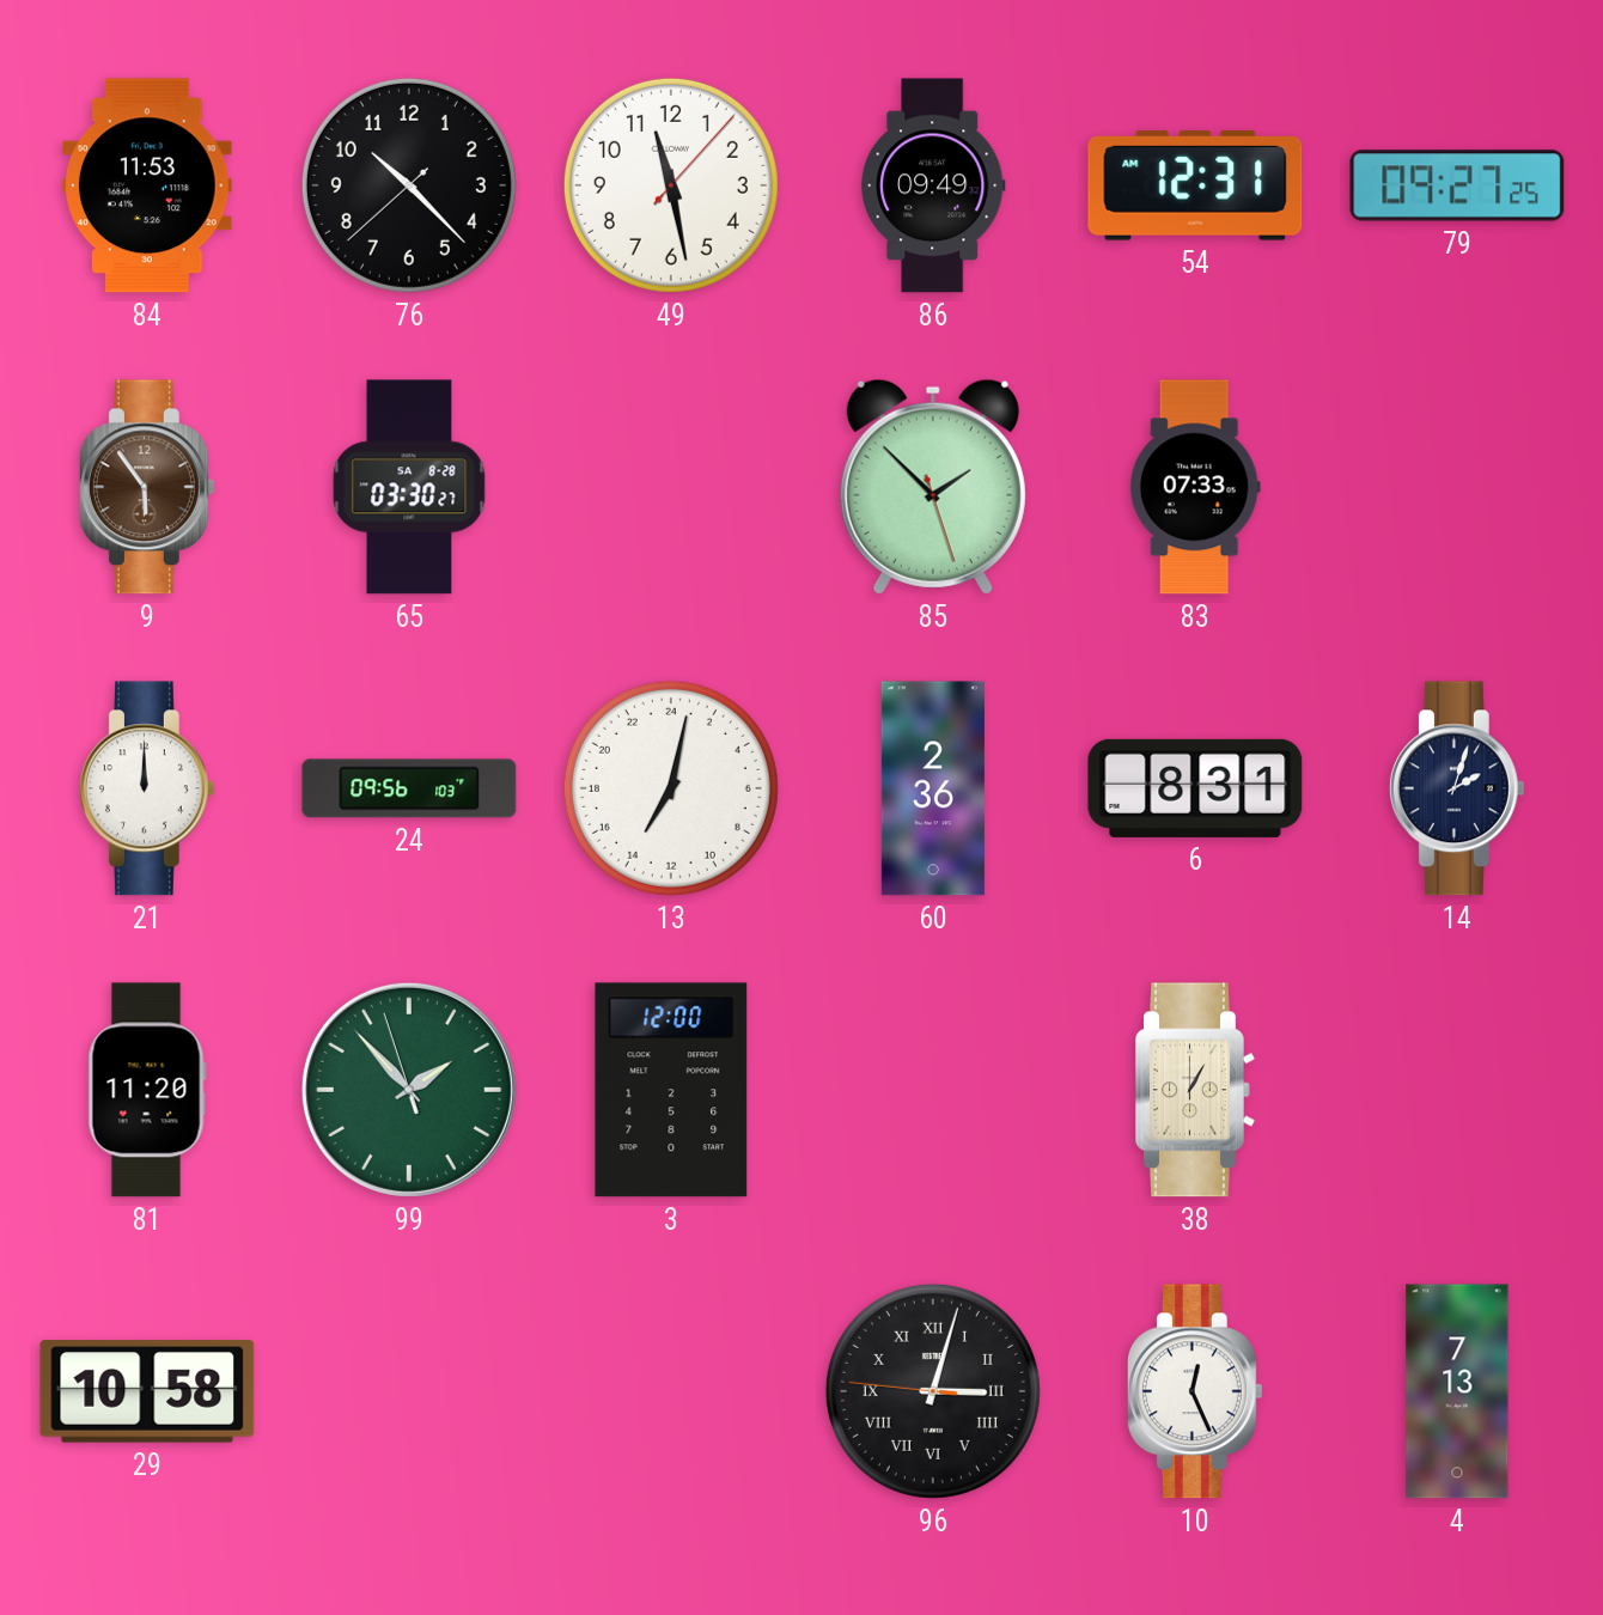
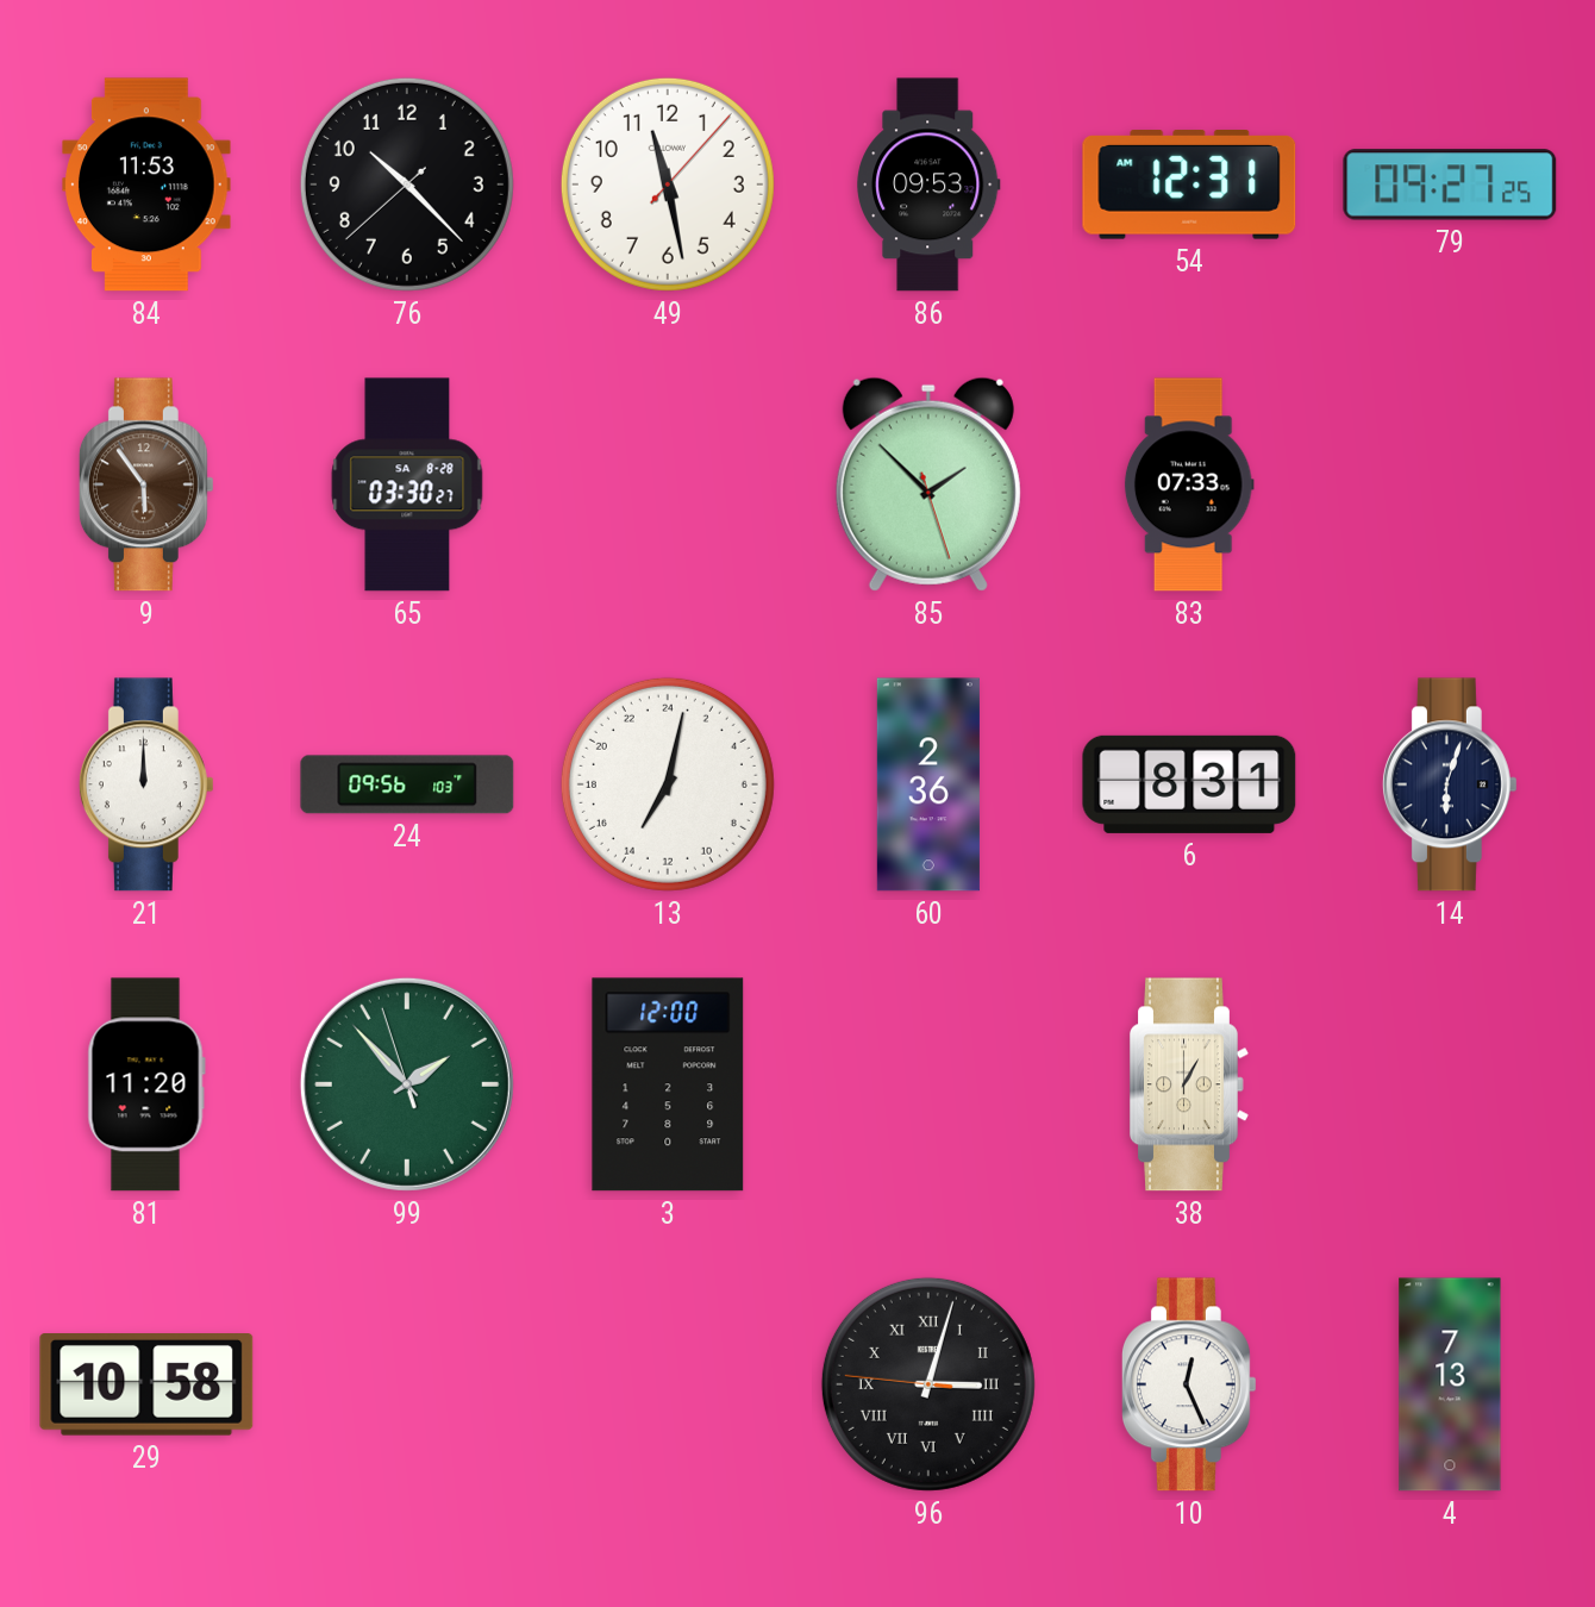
86: 09:49 -> 09:53 (928, 185)
14: 2:03 -> 6:03 (1450, 784)
